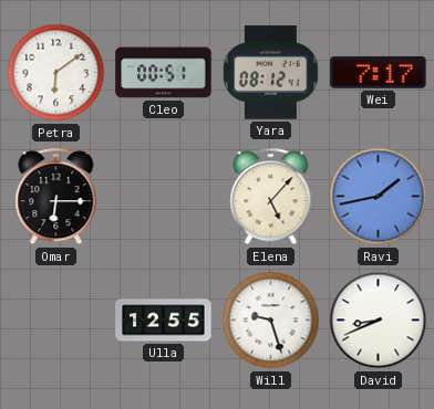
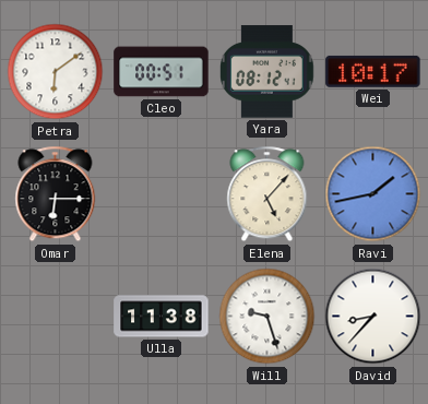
Wei: 7:17 -> 10:17 (373, 71)
Ulla: 12:55 -> 11:38 (162, 317)
David: 8:41 -> 8:37 (373, 317)
